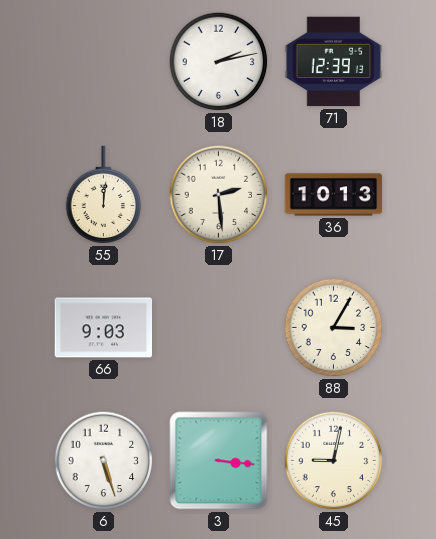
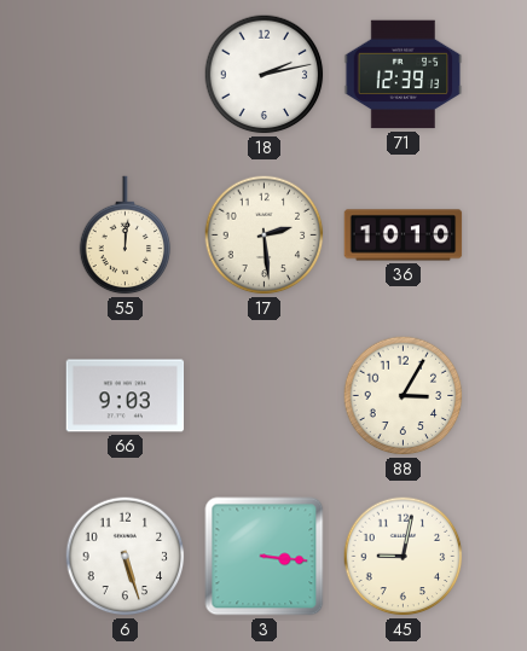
36: 10:13 -> 10:10 (404, 236)
